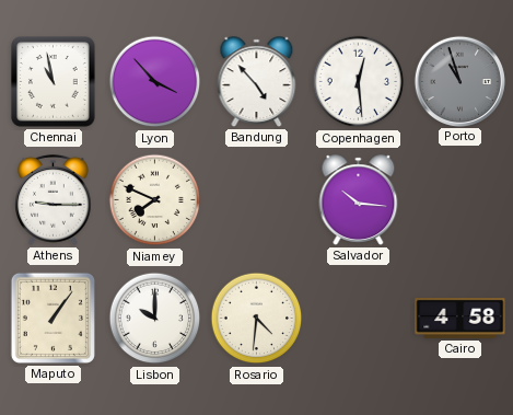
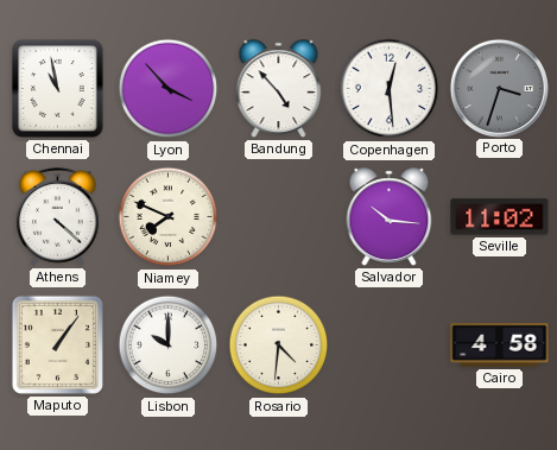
Porto: 10:57 -> 3:33 (499, 88)
Athens: 9:15 -> 4:22 (58, 216)
Seville: none -> 11:02 (500, 217)
